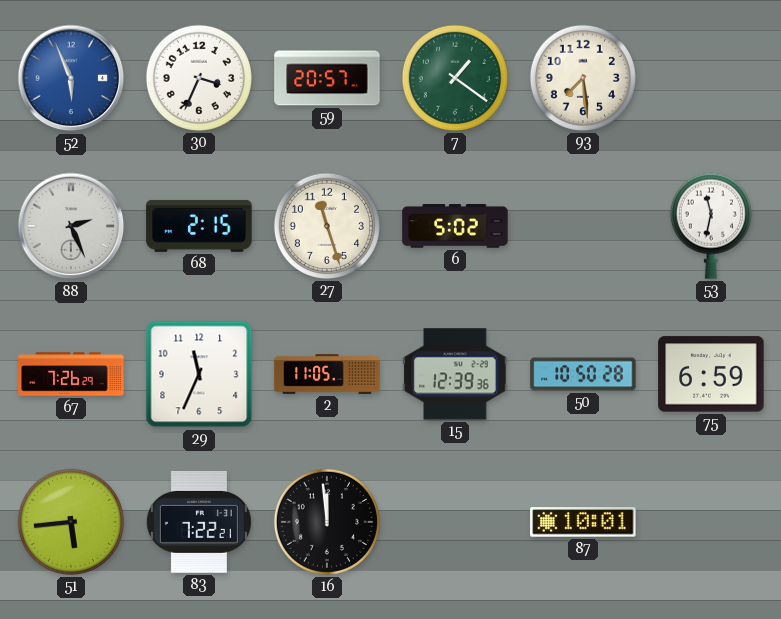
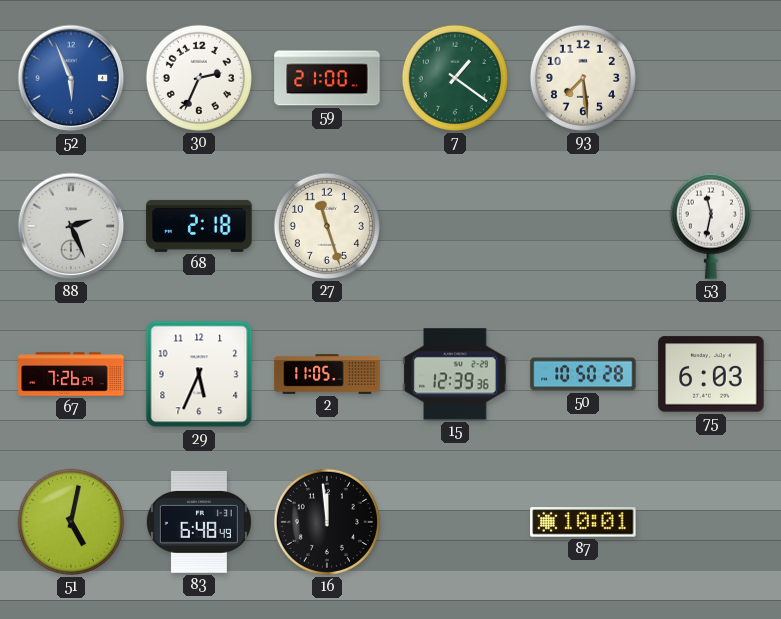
30: 3:34 -> 2:34 (199, 78)
59: 20:57 -> 21:00 (327, 78)
68: 2:15 -> 2:18 (199, 226)
6: 5:02 -> none (455, 226)
29: 11:34 -> 5:34 (199, 374)
75: 6:59 -> 6:03 (711, 374)
51: 5:44 -> 5:02 (71, 522)
83: 7:22 -> 6:48 (199, 522)
